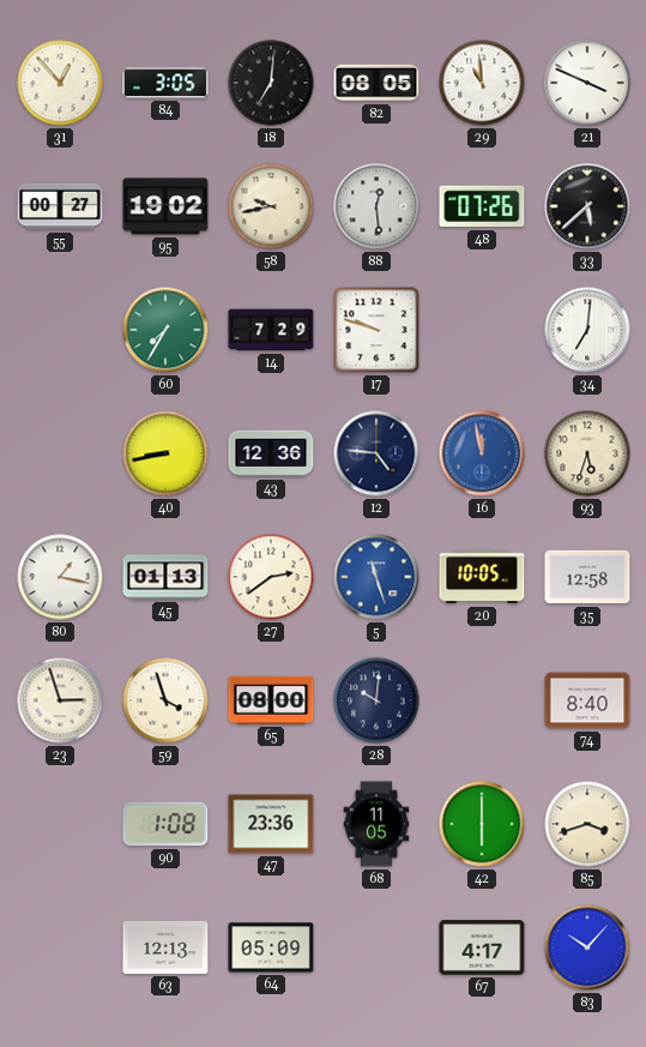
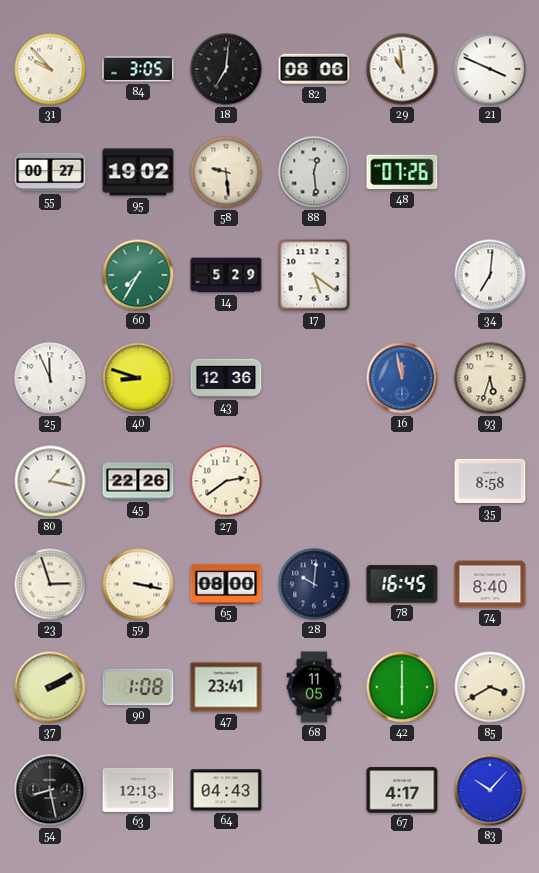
31: 12:53 -> 9:53 (50, 69)
82: 08:05 -> 08:06 (314, 69)
58: 9:43 -> 9:29 (226, 172)
33: 5:38 -> none (587, 206)
14: 7:29 -> 5:29 (226, 275)
17: 9:48 -> 5:21 (314, 275)
25: none -> 11:56 (50, 378)
40: 8:43 -> 8:48 (138, 378)
12: 4:46 -> none (376, 453)
45: 01:13 -> 22:26 (138, 481)
5: 11:27 -> none (376, 577)
20: 10:05 -> none (482, 577)
35: 12:58 -> 8:58 (490, 481)
59: 3:57 -> 3:17 (138, 584)
78: none -> 16:45 (402, 584)
37: none -> 2:10 (50, 687)
47: 23:36 -> 23:41 (226, 687)
85: 3:42 -> 3:40 (490, 687)
54: none -> 8:28 (50, 790)
64: 05:09 -> 04:43 (226, 790)
